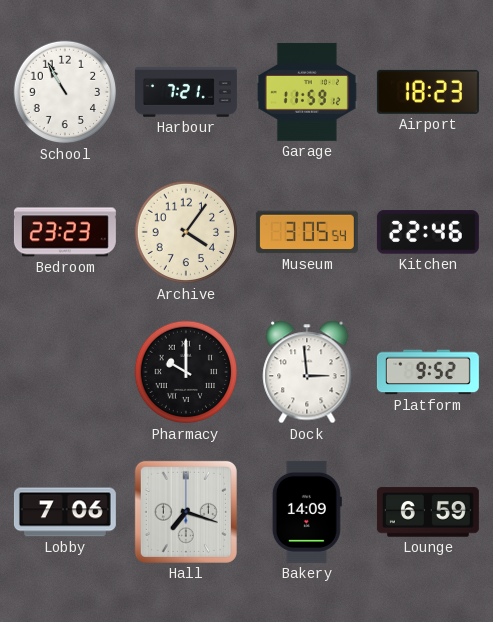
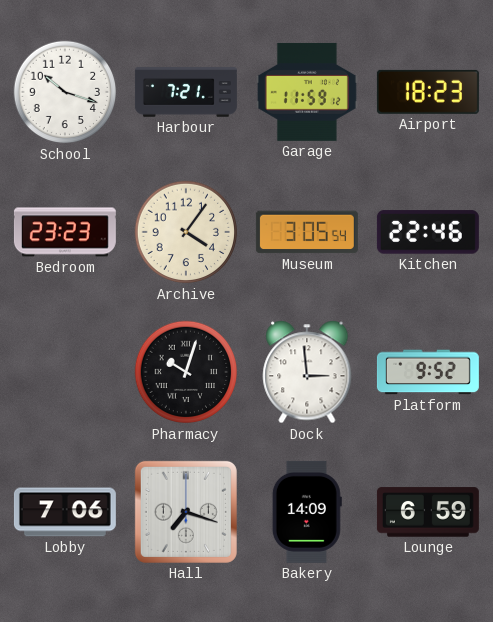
School: 10:55 -> 10:18 (65, 92)
Pharmacy: 10:00 -> 10:03 (186, 372)
